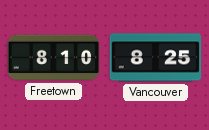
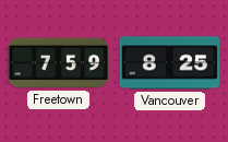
Freetown: 8:10 -> 7:59 (59, 63)
